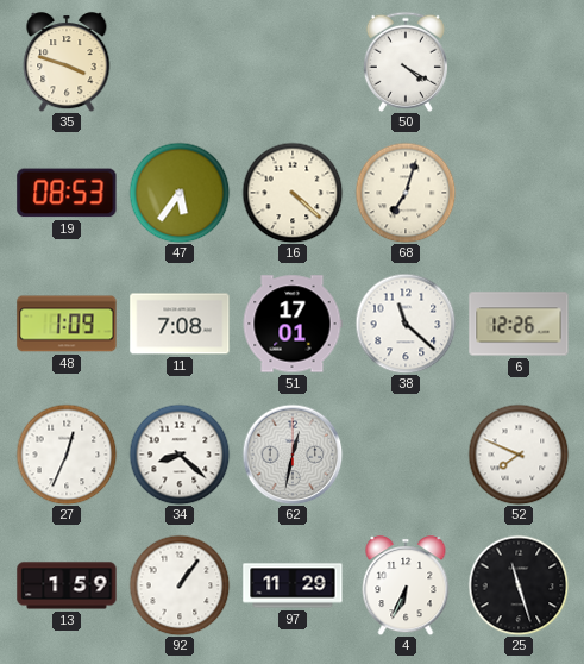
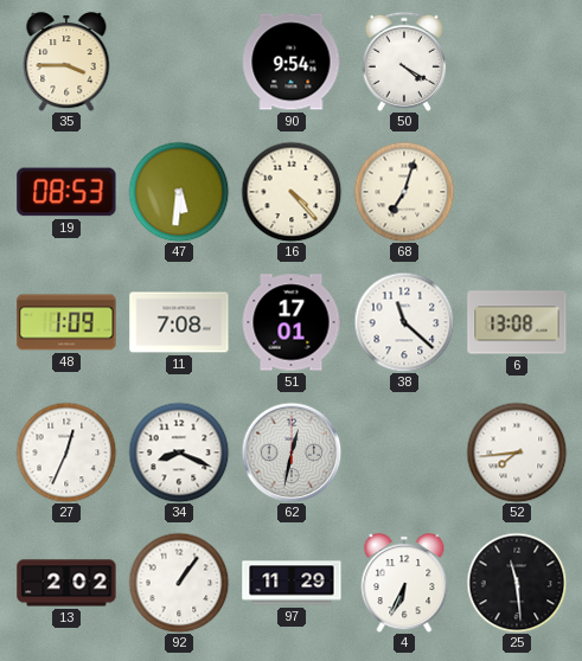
35: 3:48 -> 3:45 (66, 62)
90: none -> 9:54 (292, 62)
47: 5:36 -> 5:31 (179, 192)
16: 4:22 -> 4:23 (292, 192)
6: 12:26 -> 13:08 (517, 322)
34: 8:22 -> 8:19 (179, 453)
52: 7:49 -> 7:44 (517, 453)
13: 1:59 -> 2:02 (66, 583)
25: 11:27 -> 11:29 (517, 583)
